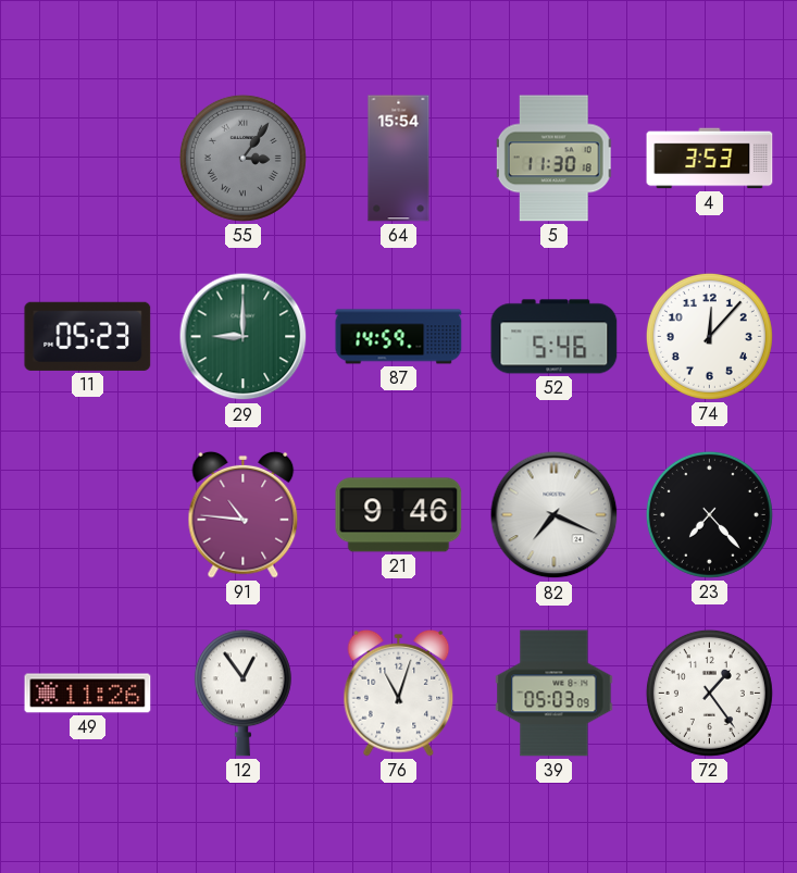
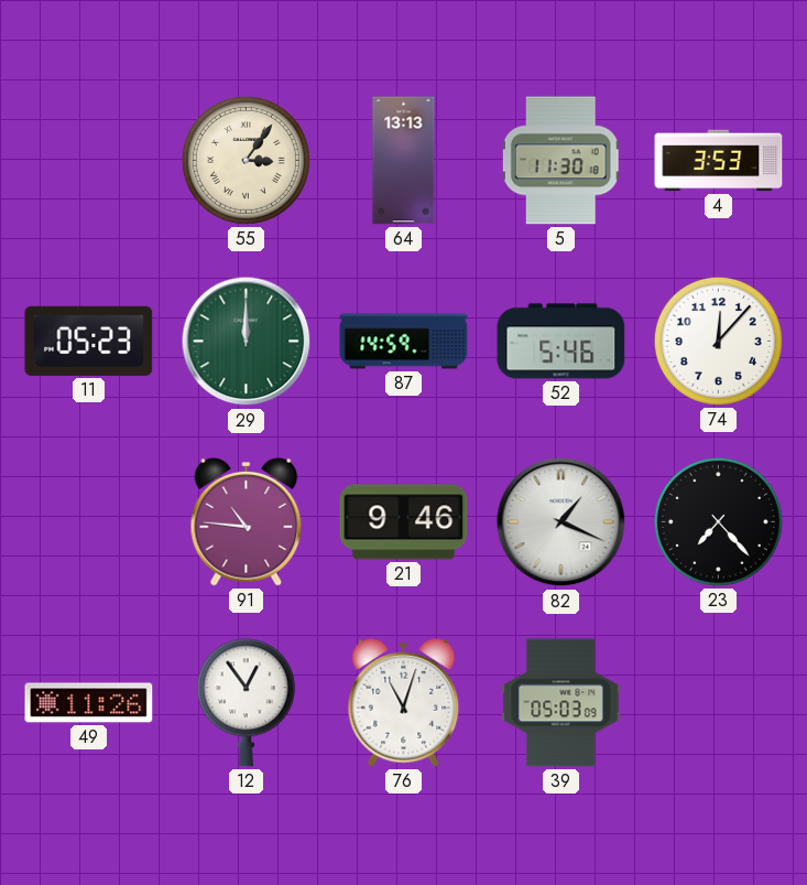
55 dial: grey -> cream (246, 160)
64: 15:54 -> 13:13 (404, 161)
29: 9:00 -> 12:00 (247, 342)
82: 7:19 -> 1:19 (561, 522)
72: 1:24 -> none (709, 693)
